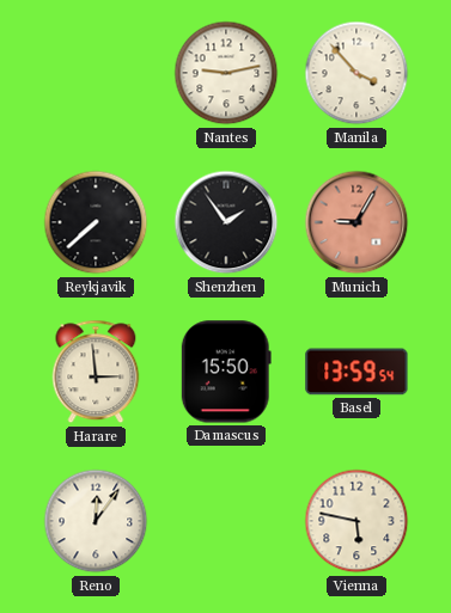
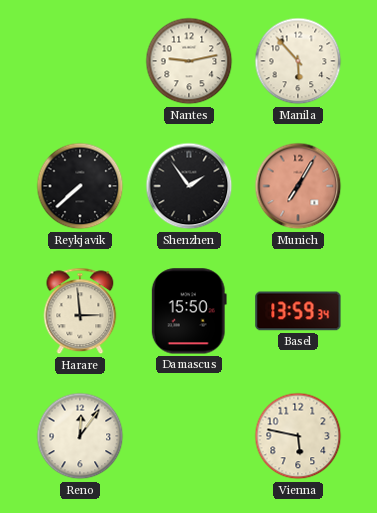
Manila: 3:53 -> 5:53 (298, 61)
Munich: 9:05 -> 7:05 (298, 186)
Basel: 13:59:54 -> 13:59:34 (298, 311)
